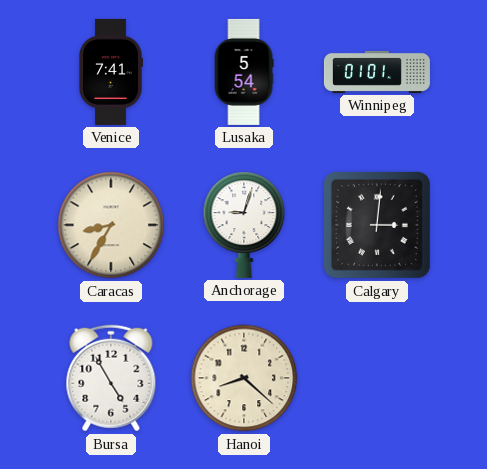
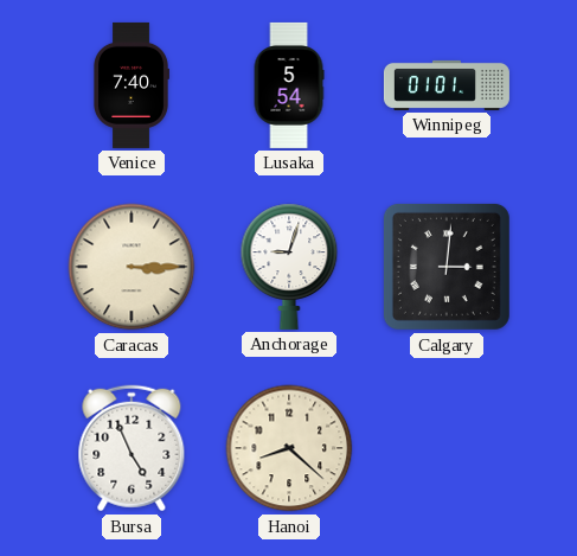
Venice: 7:41 -> 7:40 (132, 85)
Caracas: 8:35 -> 3:15 (132, 267)
Bursa: 4:55 -> 4:56 (132, 448)
